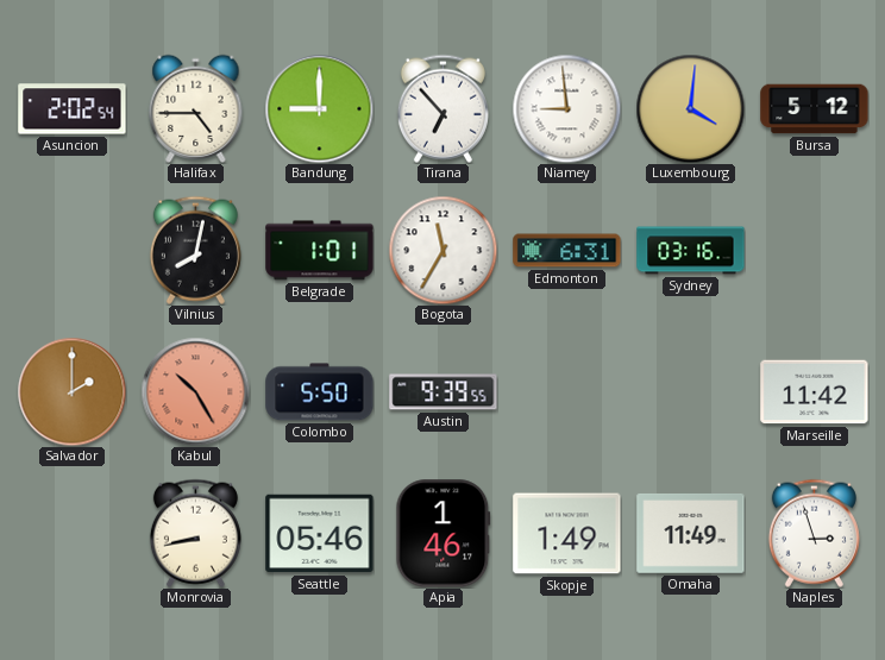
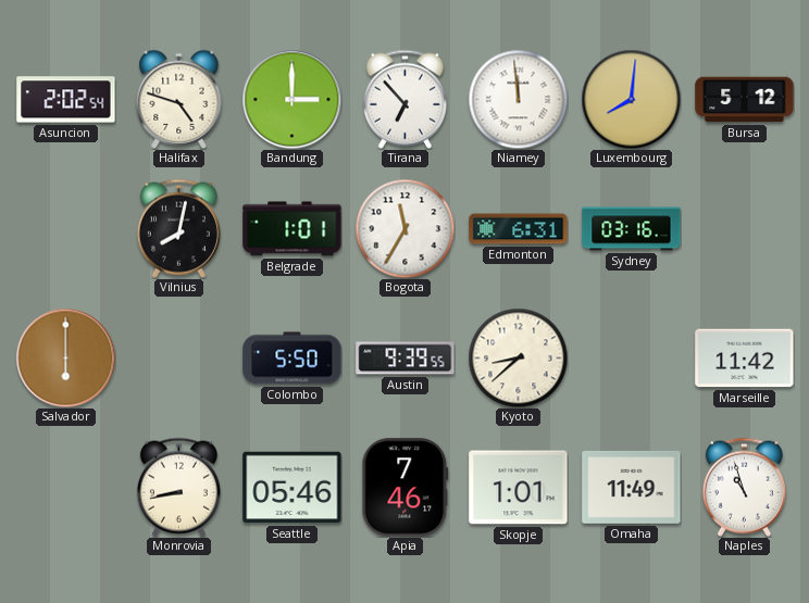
Halifax: 4:45 -> 4:48 (179, 99)
Bandung: 9:00 -> 3:00 (291, 99)
Niamey: 8:59 -> 11:59 (518, 99)
Luxembourg: 4:01 -> 8:01 (631, 99)
Salvador: 2:00 -> 6:00 (65, 357)
Kabul: 10:25 -> none (195, 391)
Kyoto: none -> 8:38 (518, 357)
Apia: 1:46 -> 7:46 (406, 488)
Skopje: 1:49 -> 1:01 (519, 488)
Naples: 2:57 -> 10:57 (744, 487)
